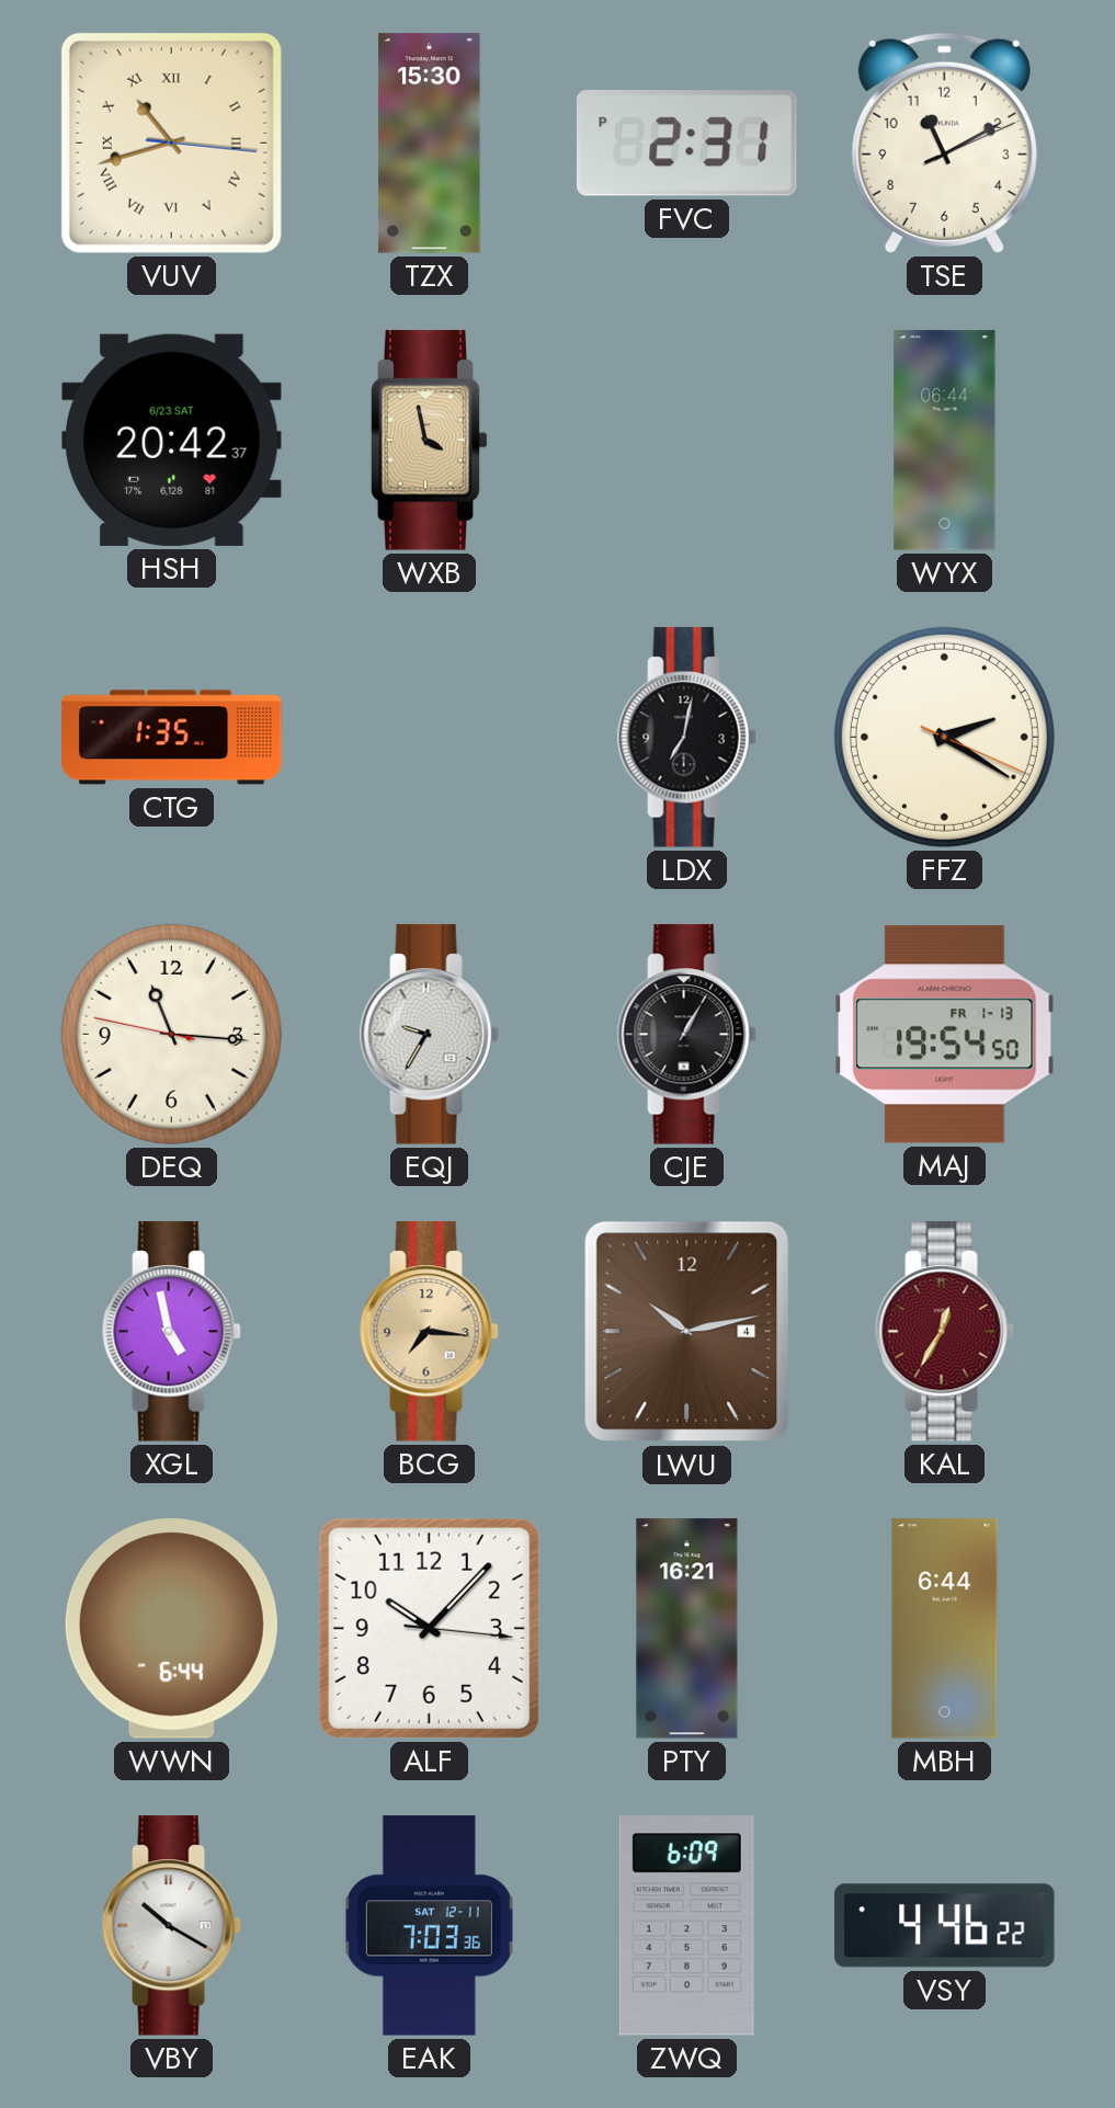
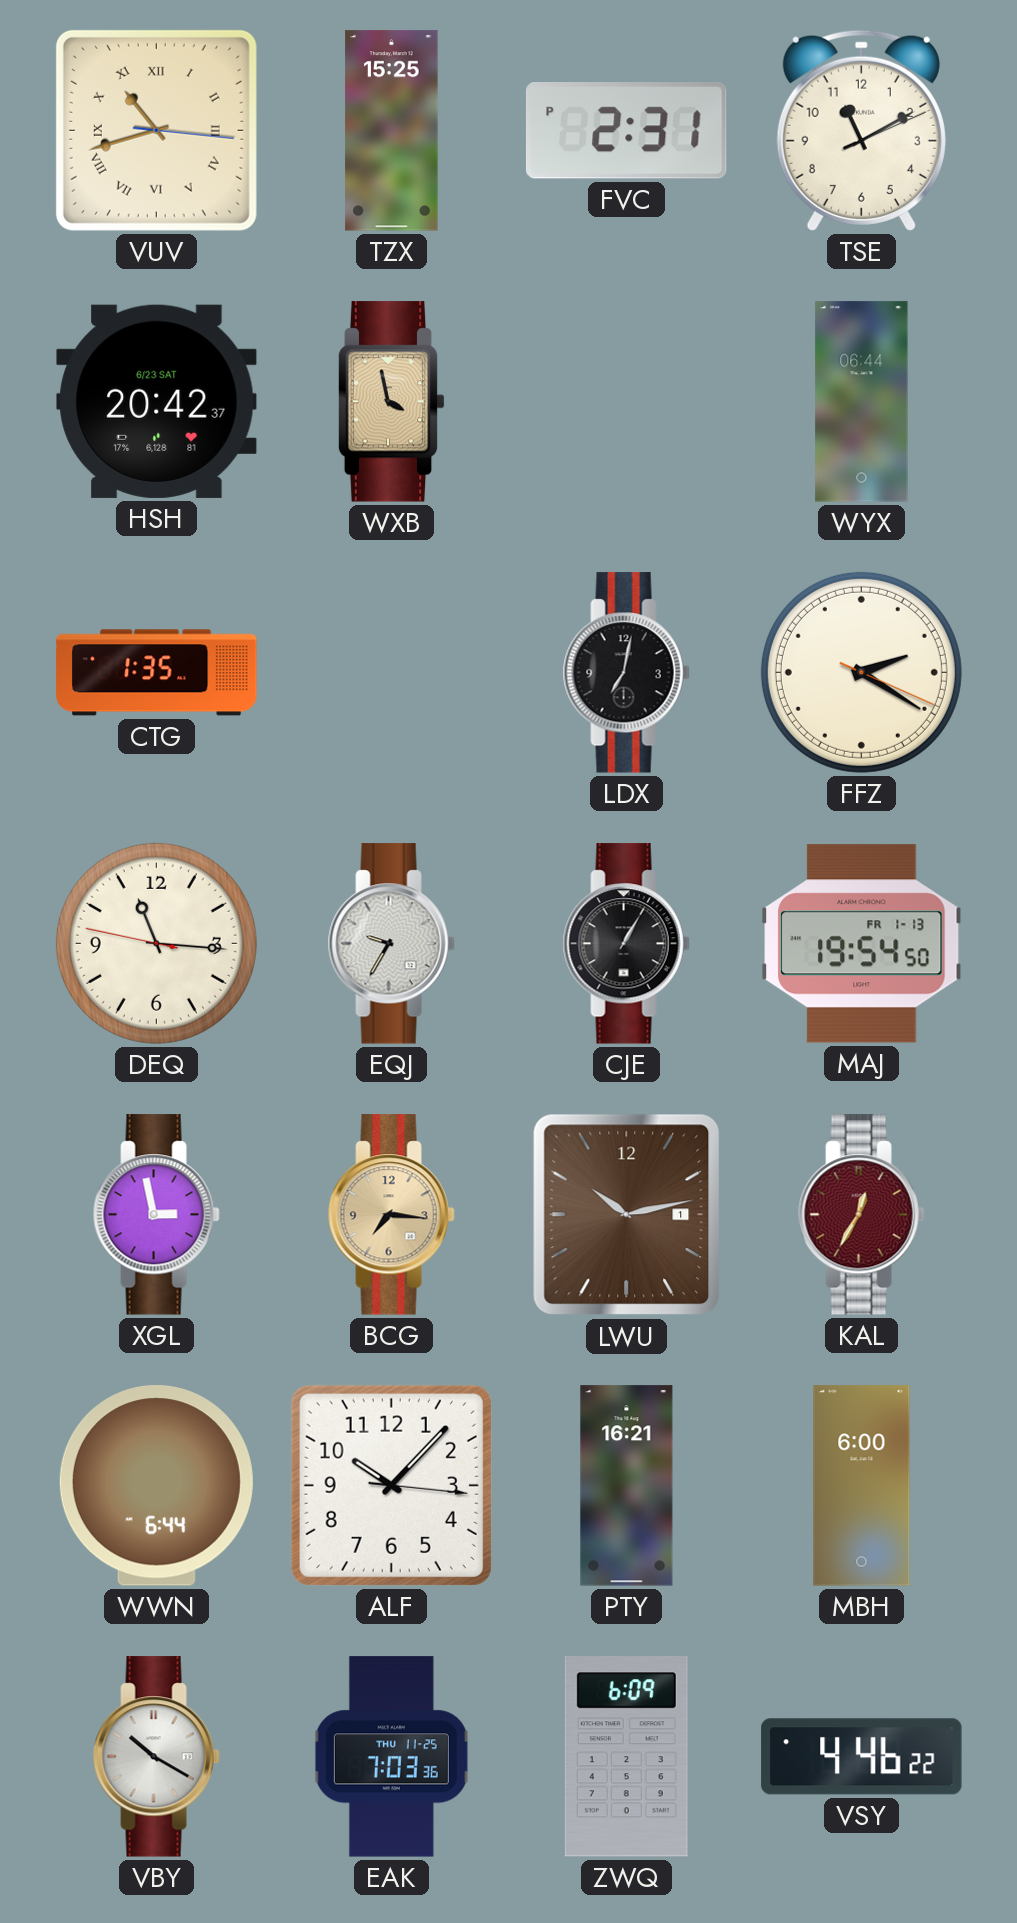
TZX: 15:30 -> 15:25 (392, 131)
XGL: 4:58 -> 2:58 (156, 1215)
LWU date: 4 -> 1 (627, 1215)
MBH: 6:44 -> 6:00 (862, 1486)
EAK date: SAT 12-11 -> THU 11-25 (391, 1757)
